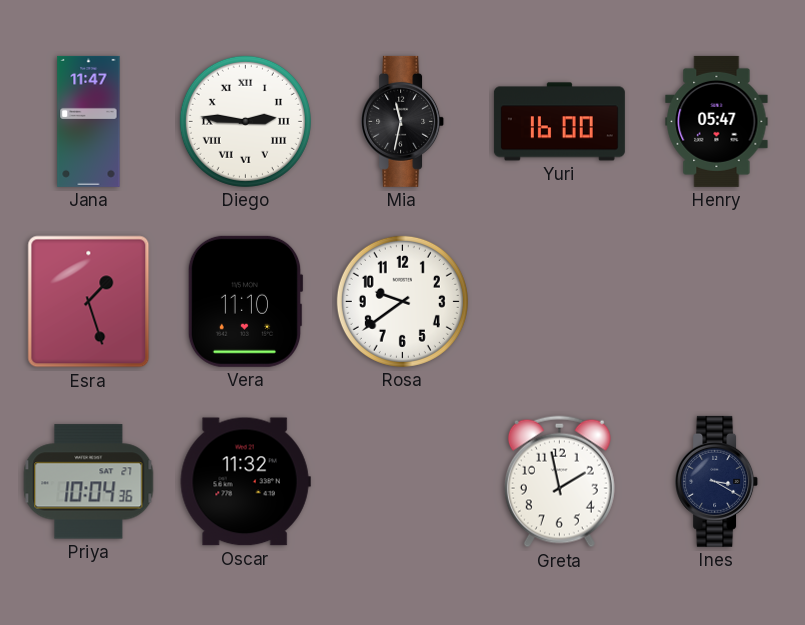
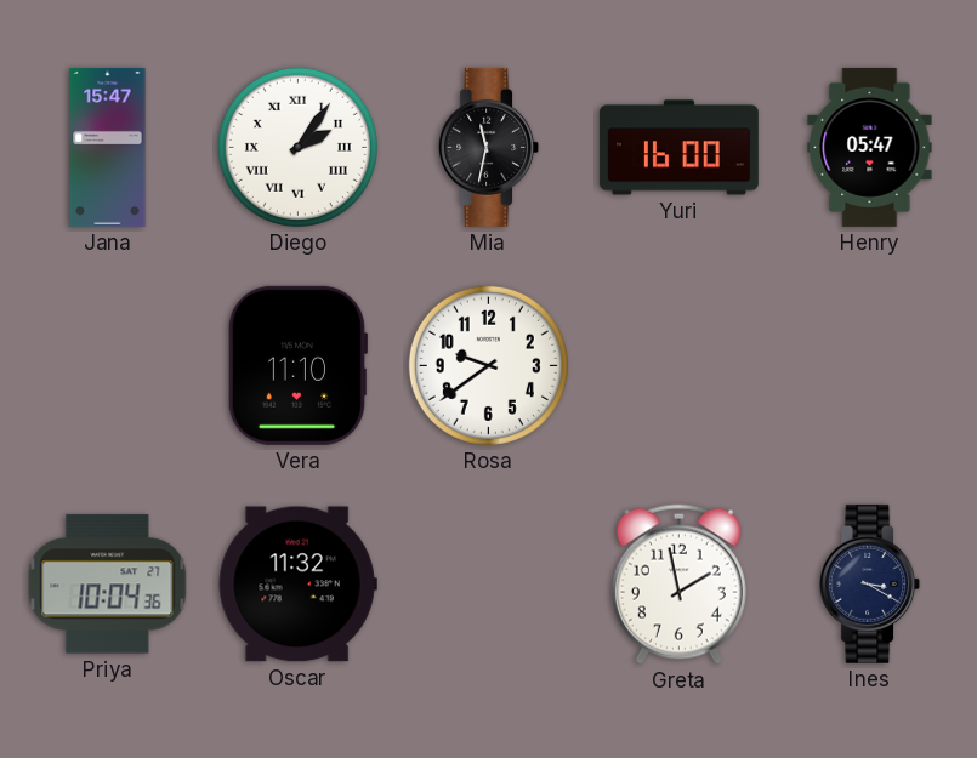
Jana: 11:47 -> 15:47 (108, 147)
Diego: 2:46 -> 2:06 (297, 147)
Esra: 1:27 -> none (89, 302)
